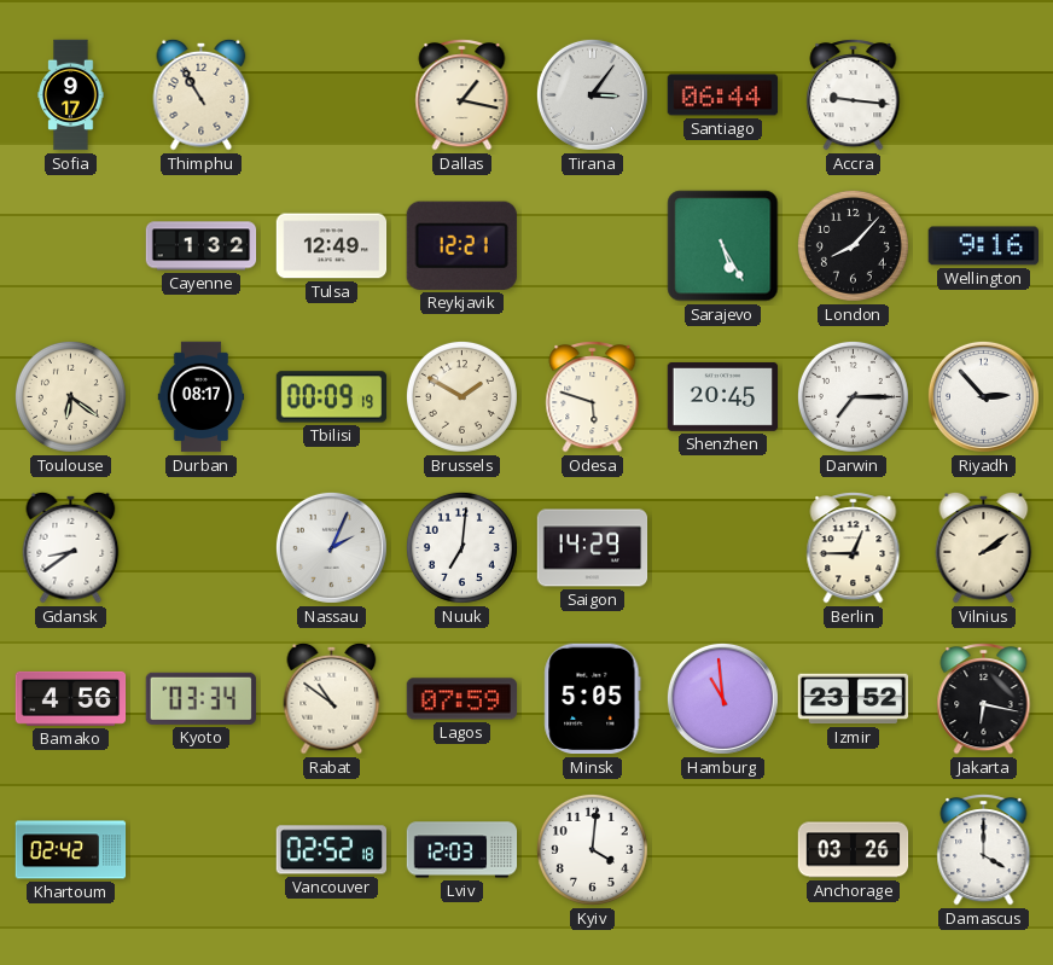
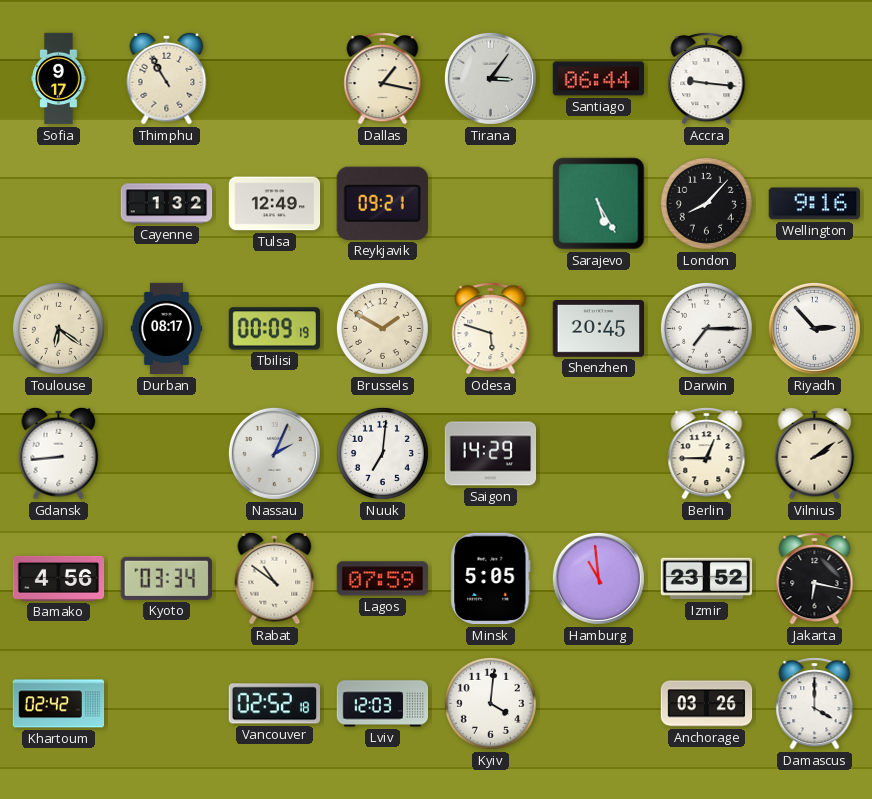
Reykjavik: 12:21 -> 09:21 (382, 203)
Gdansk: 8:39 -> 8:44 (59, 453)
